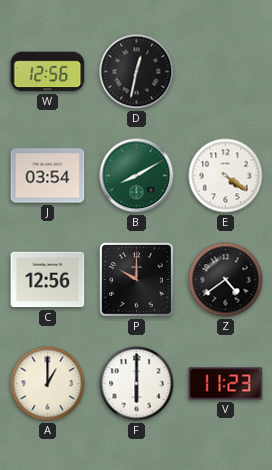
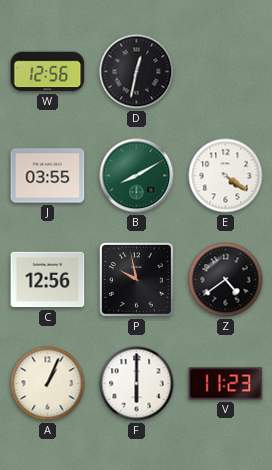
J: 03:54 -> 03:55 (48, 176)
P: 10:00 -> 9:58 (137, 280)
A: 1:00 -> 1:04 (48, 384)
